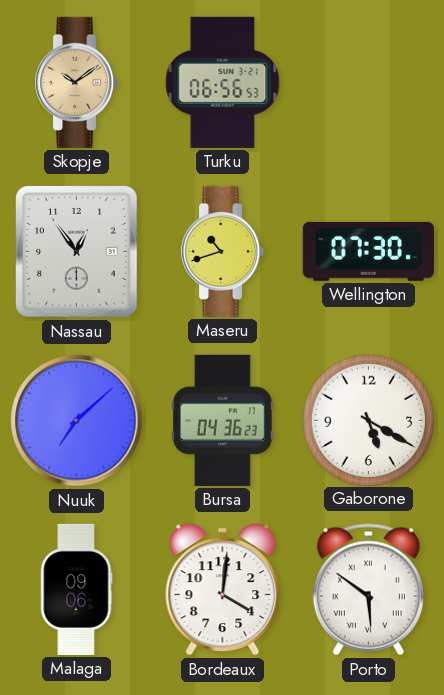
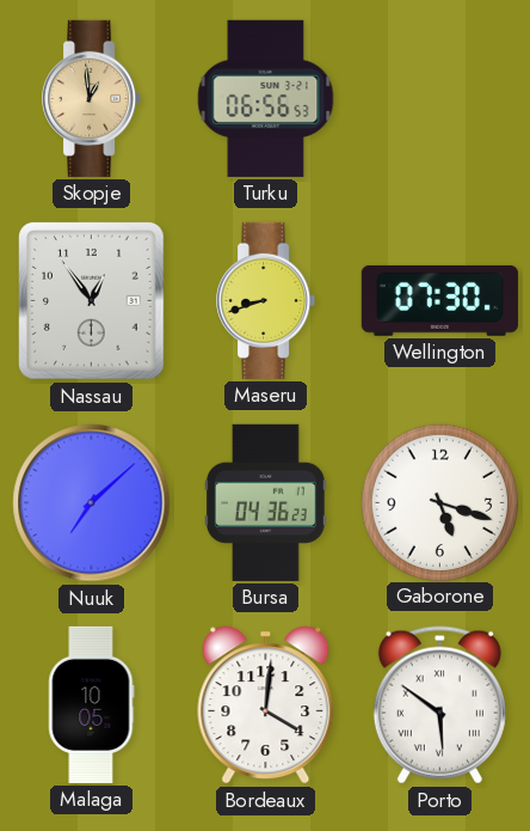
Skopje: 10:09 -> 12:59 (92, 98)
Maseru: 10:42 -> 8:42 (266, 300)
Gaborone: 5:20 -> 5:18 (439, 502)
Malaga: 09:06 -> 10:05 (92, 704)
